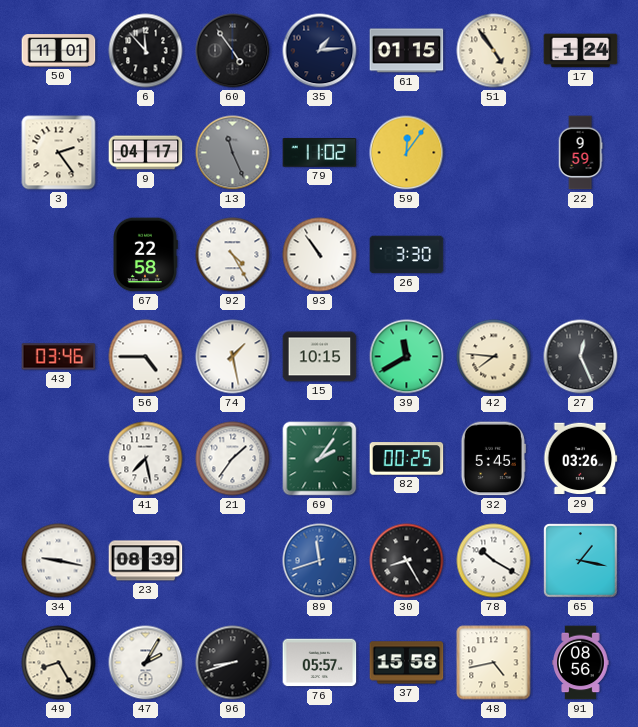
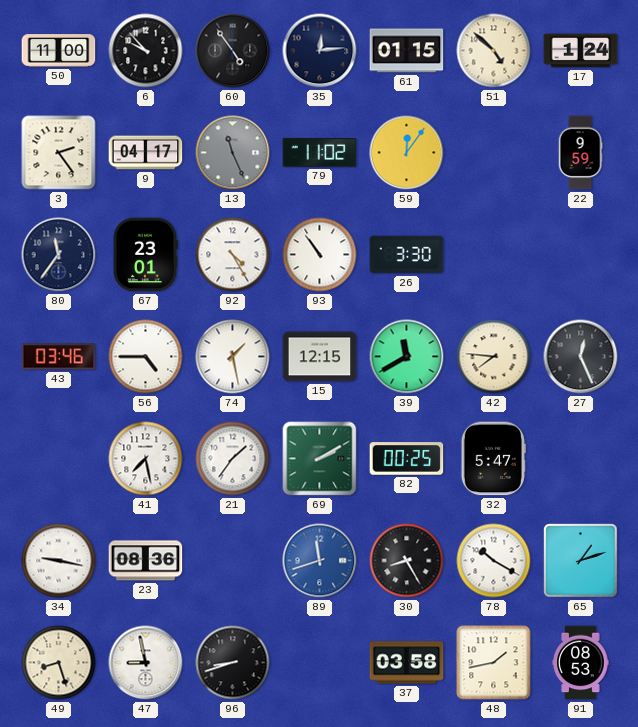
50: 11:01 -> 11:00 (59, 51)
6: 11:53 -> 9:53 (146, 51)
35: 1:14 -> 12:14 (320, 51)
51: 4:54 -> 4:52 (494, 51)
80: none -> 11:36 (59, 255)
67: 22:58 -> 23:01 (145, 255)
15: 10:15 -> 12:15 (320, 357)
69: 2:06 -> 2:10 (320, 459)
32: 5:45 -> 5:47 (493, 459)
29: 03:26 -> none (581, 459)
23: 08:39 -> 08:36 (146, 561)
65: 1:17 -> 1:12 (581, 561)
49: 8:25 -> 8:27 (59, 663)
47: 2:05 -> 8:58 (146, 663)
76: 05:57 -> none (320, 663)
37: 15:58 -> 03:58 (407, 663)
48: 4:43 -> 1:43 (494, 663)
91: 08:56 -> 08:53 (581, 663)
